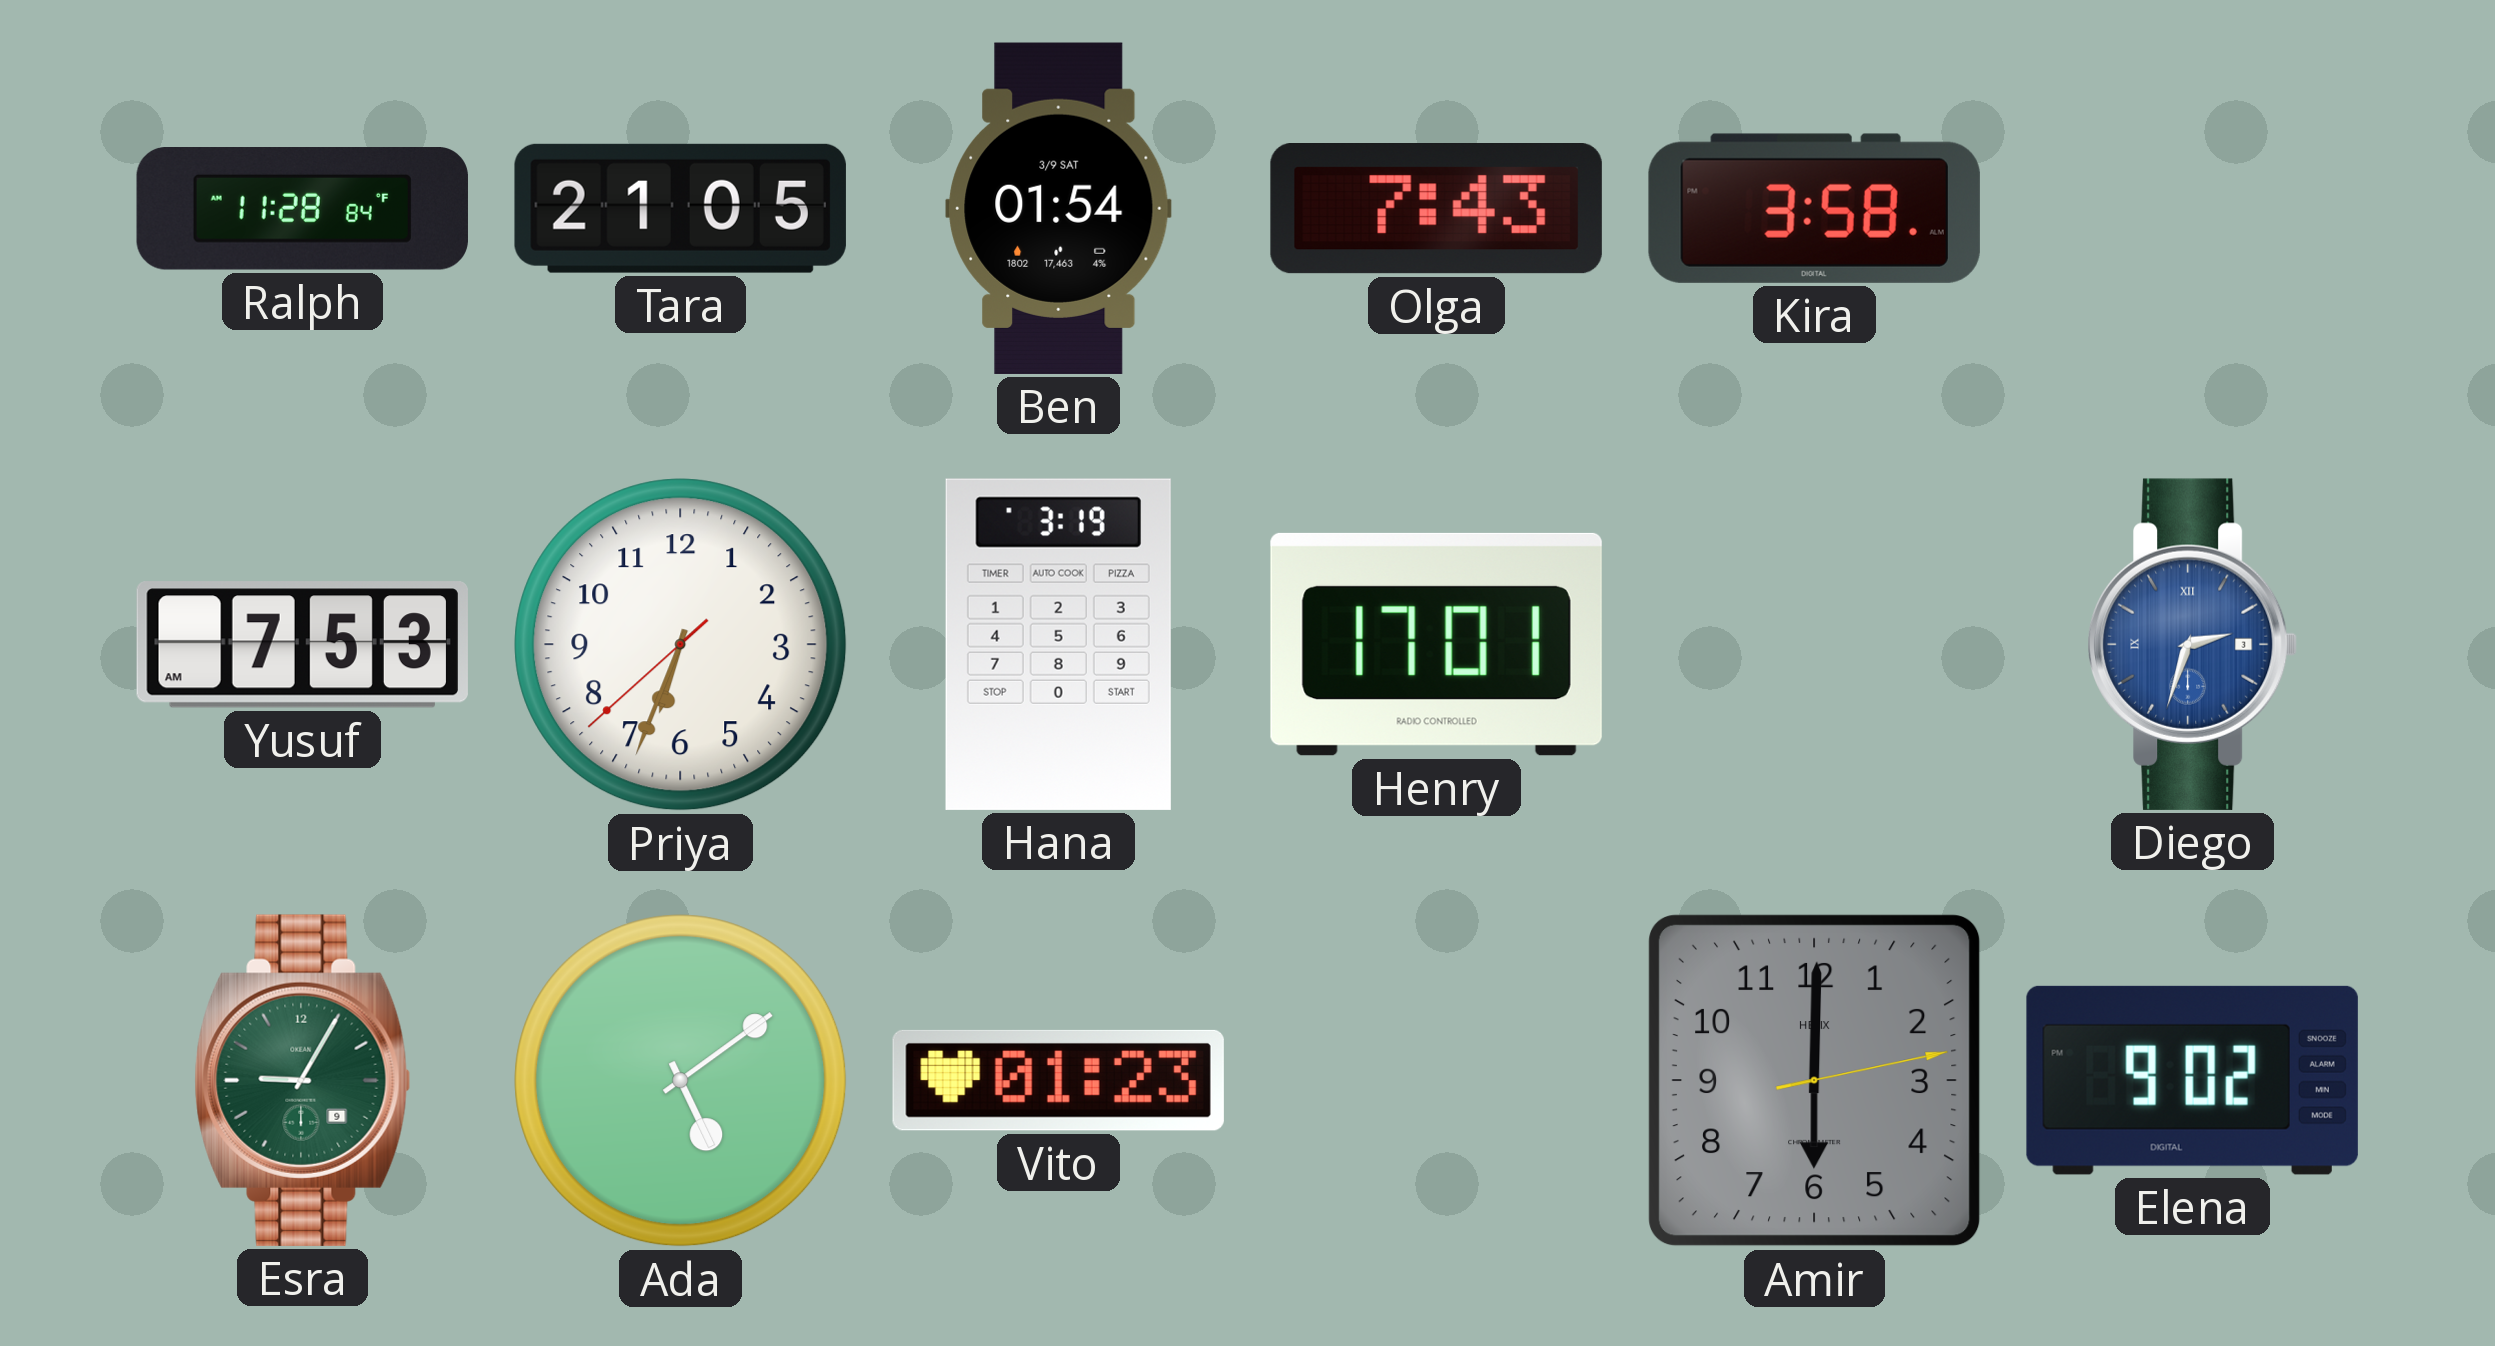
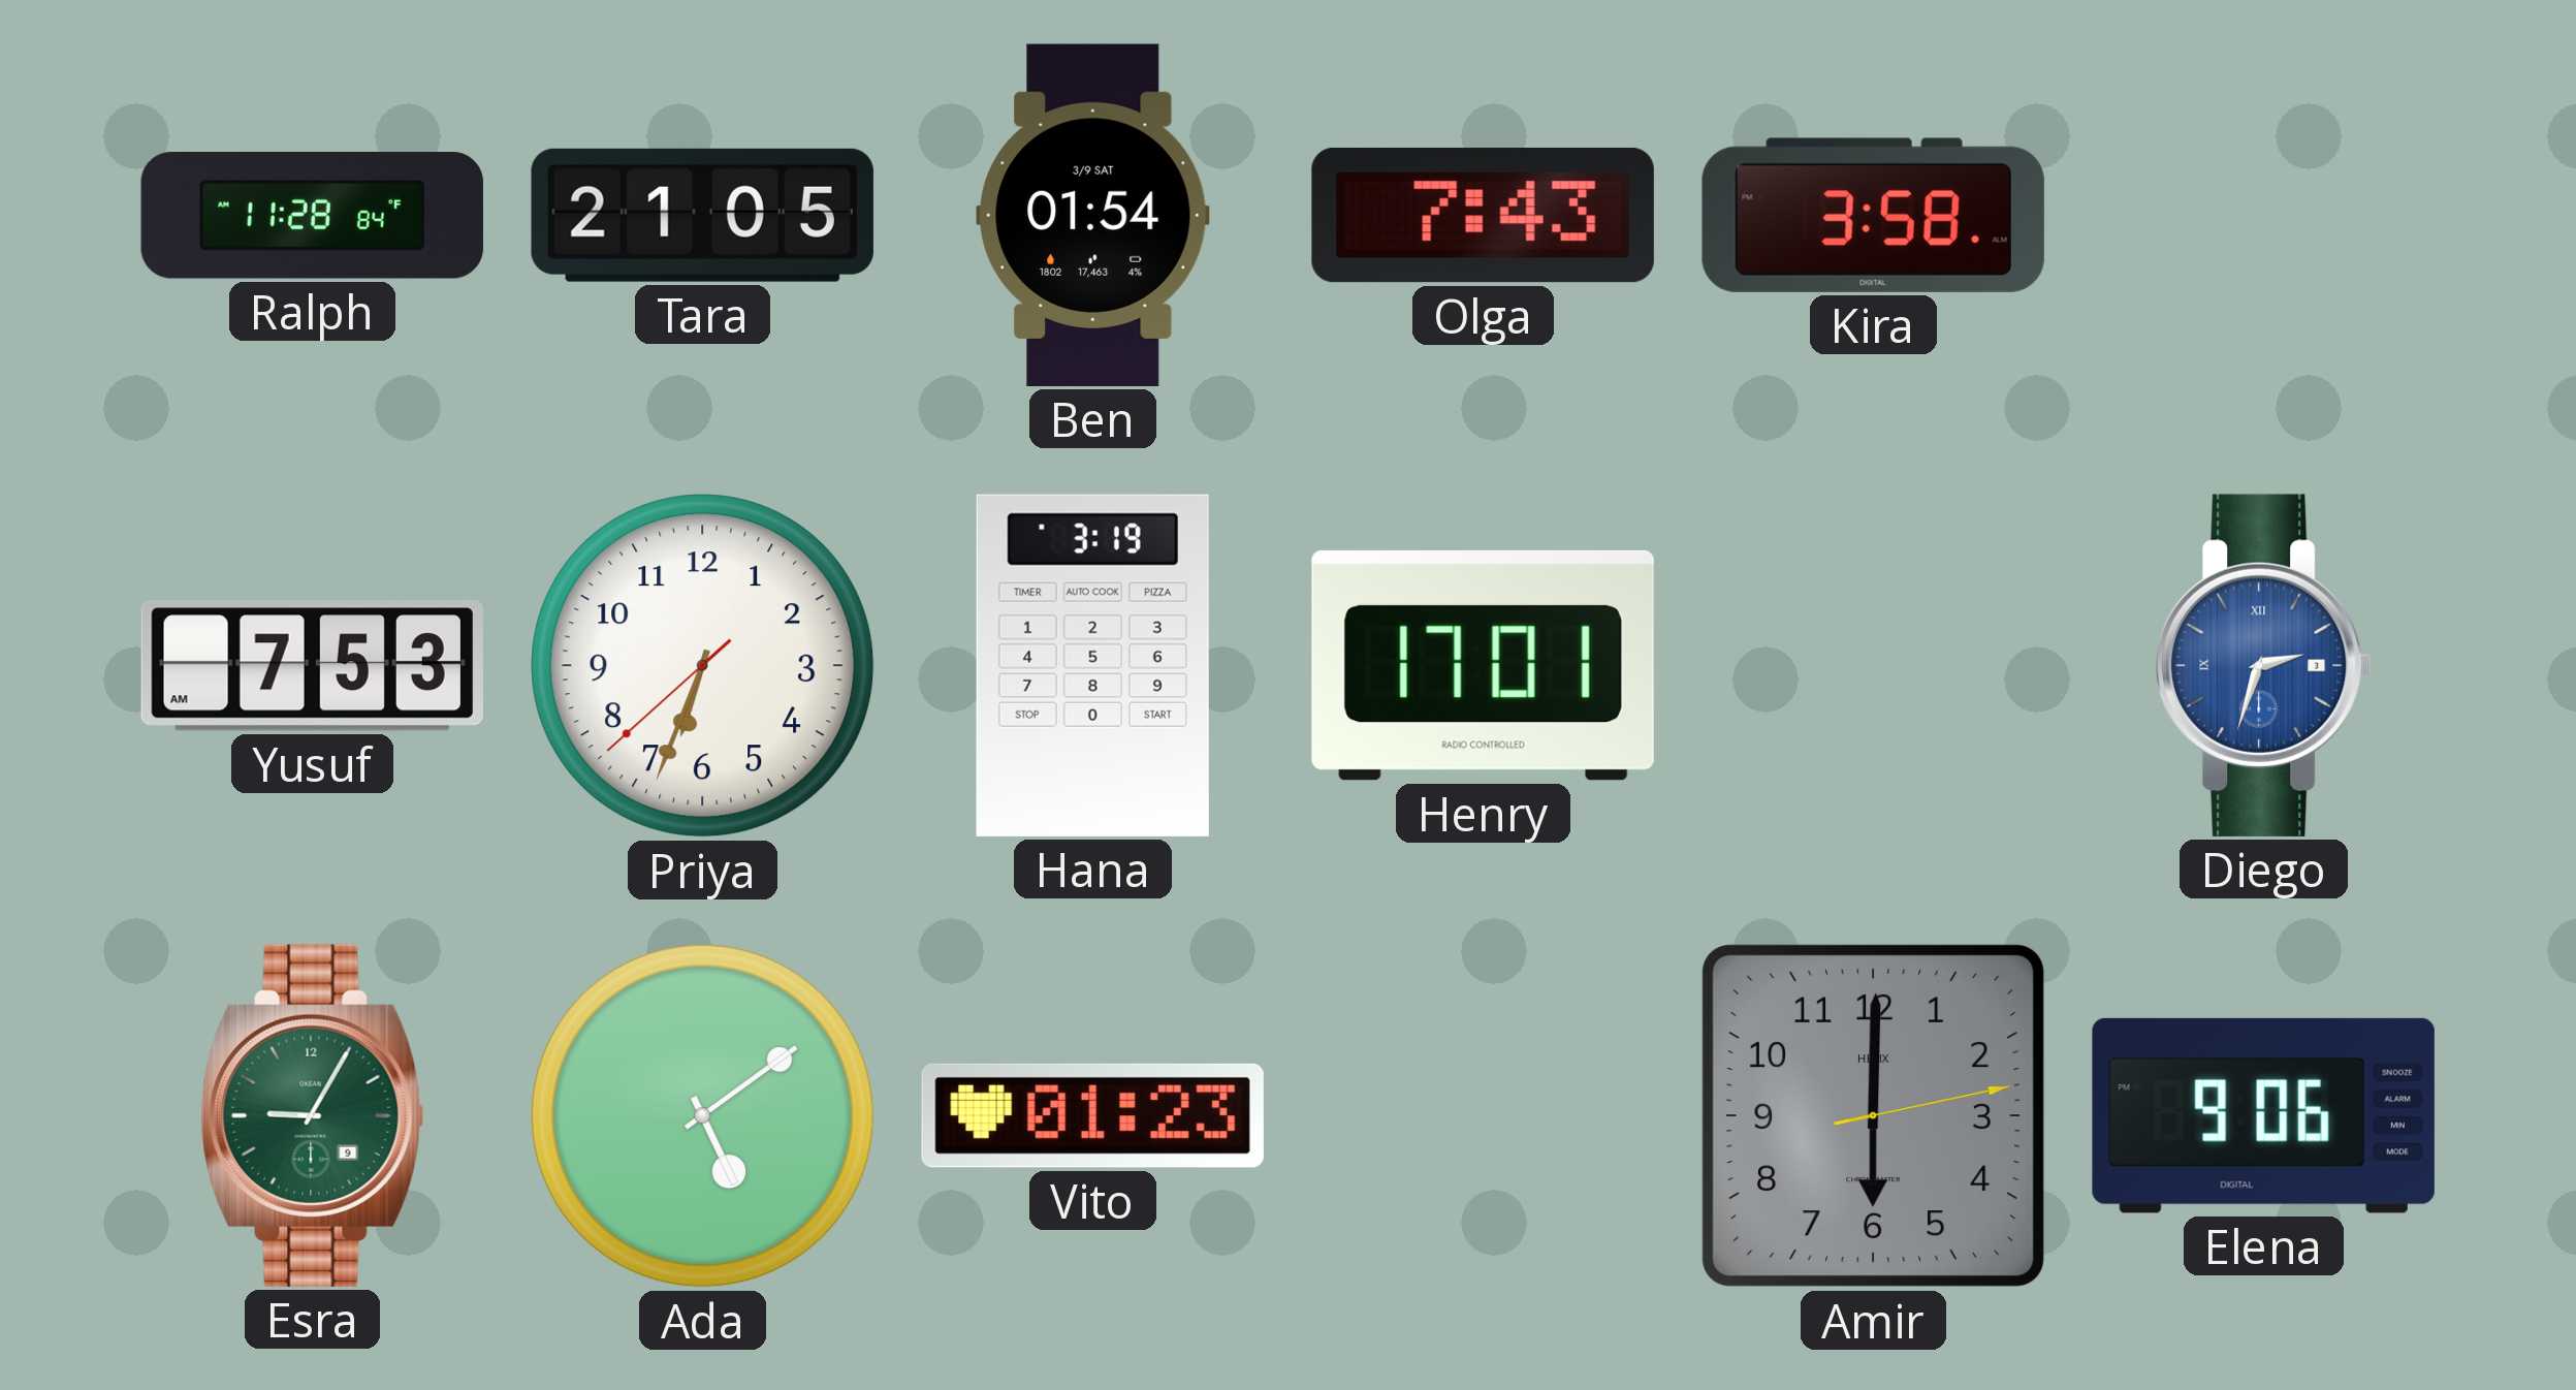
Elena: 9:02 -> 9:06 (2263, 1115)
